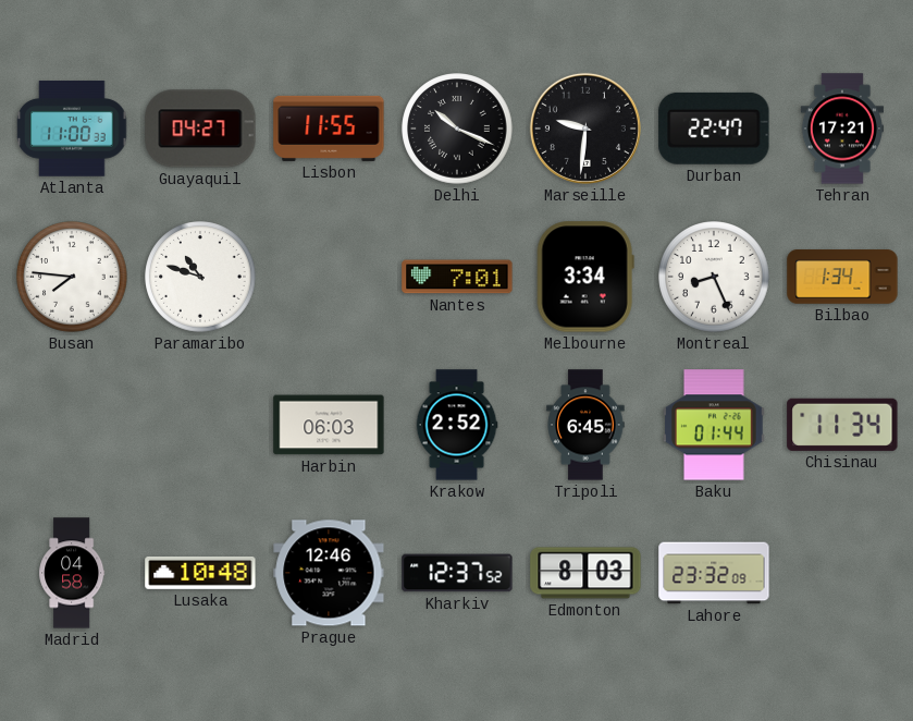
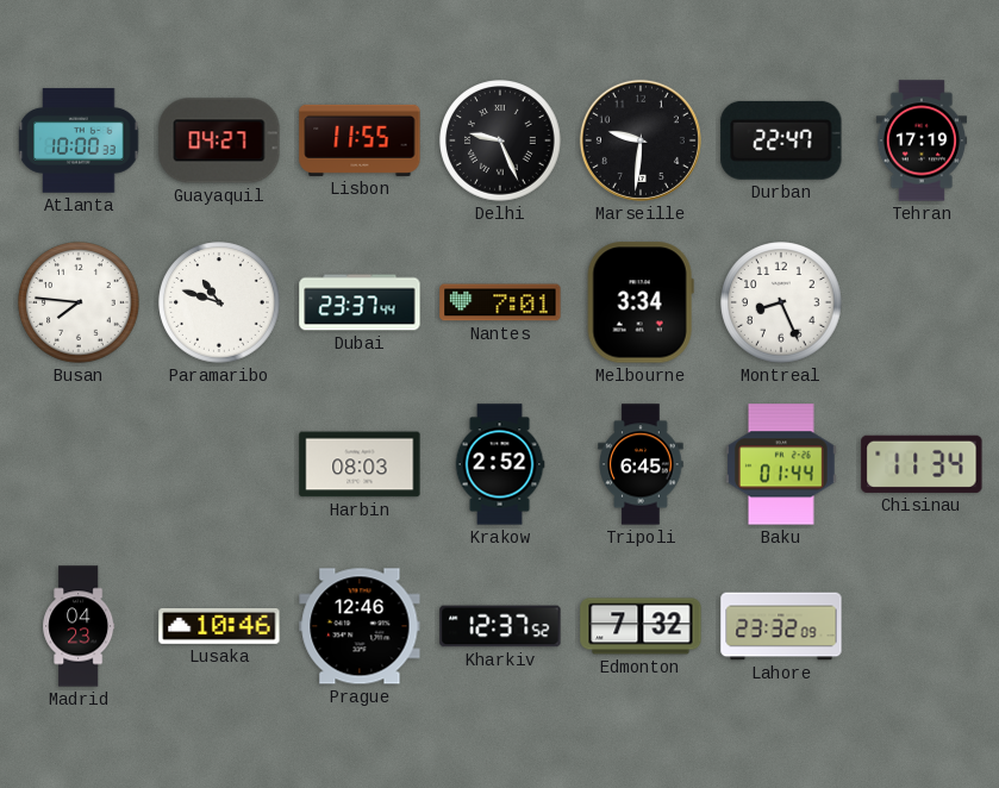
Atlanta: 11:00 -> 10:00 (79, 140)
Delhi: 10:19 -> 9:26 (500, 140)
Tehran: 17:21 -> 17:19 (922, 140)
Dubai: none -> 23:37 (360, 302)
Bilbao: 1:34 -> none (842, 277)
Harbin: 06:03 -> 08:03 (360, 464)
Madrid: 04:58 -> 04:23 (79, 626)
Lusaka: 10:48 -> 10:46 (219, 626)
Edmonton: 8:03 -> 7:32 (641, 626)
